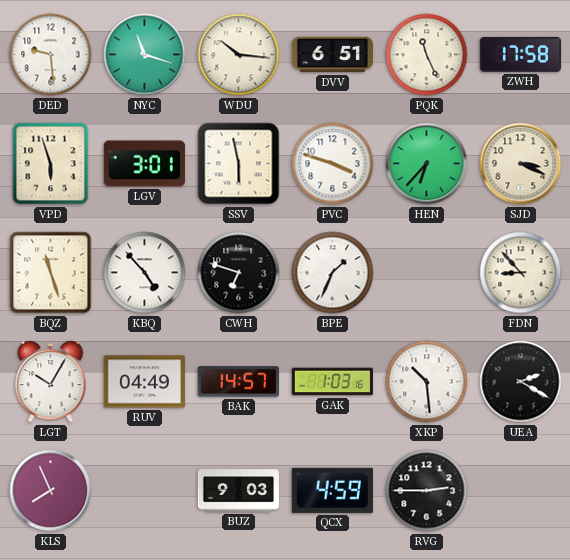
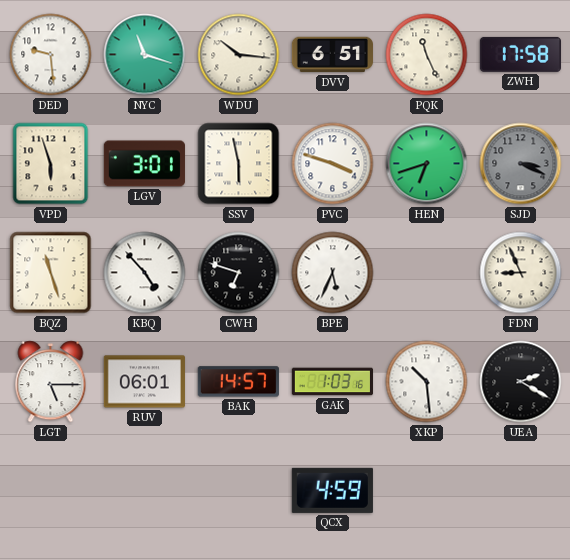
HEN: 6:37 -> 6:42 (427, 164)
SJD dial: cream -> grey (521, 164)
BPE: 1:34 -> 5:34 (333, 273)
FDN: 8:53 -> 8:56 (521, 273)
LGT: 10:05 -> 5:15 (51, 382)
RUV: 04:49 -> 06:01 (144, 382)
KLS: 7:56 -> none (51, 491)
BUZ: 9:03 -> none (238, 491)
RVG: 2:45 -> none (427, 491)
